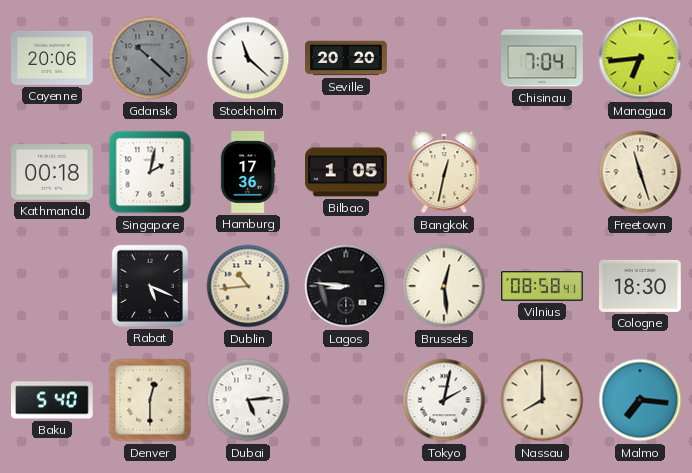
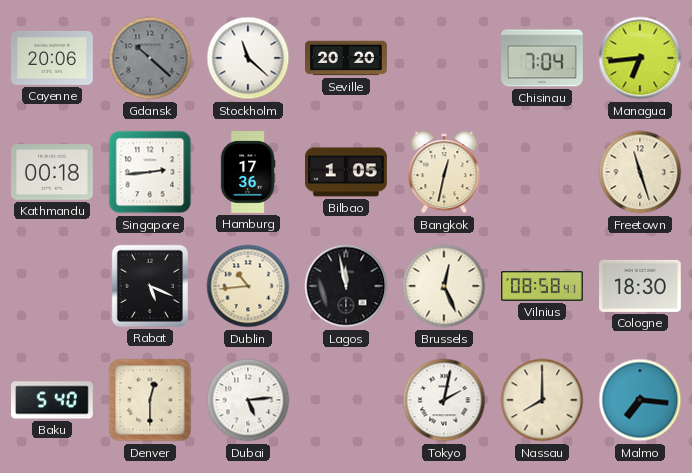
Singapore: 2:02 -> 2:44 (150, 172)
Lagos: 8:46 -> 11:58 (346, 286)
Brussels: 12:29 -> 12:26 (444, 286)
